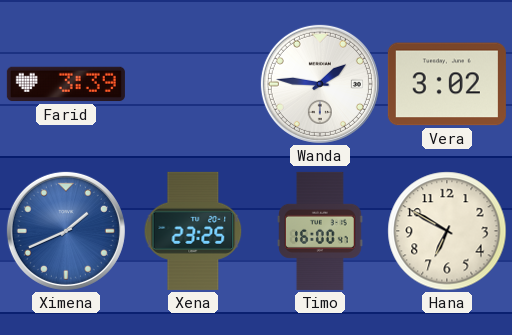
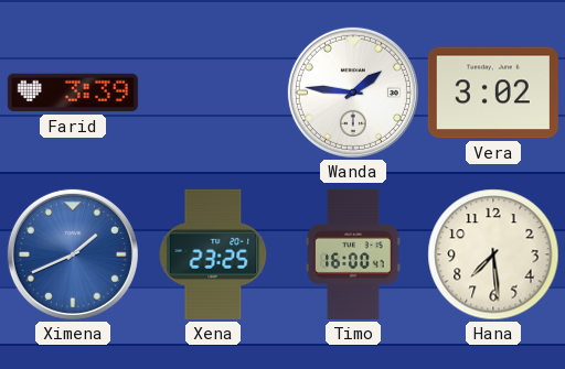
Hana: 6:50 -> 7:29 (493, 254)
